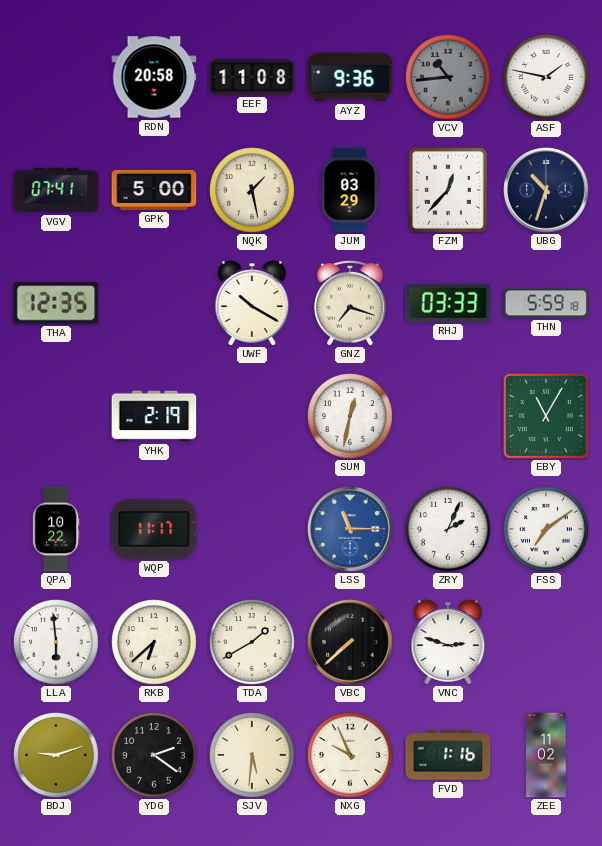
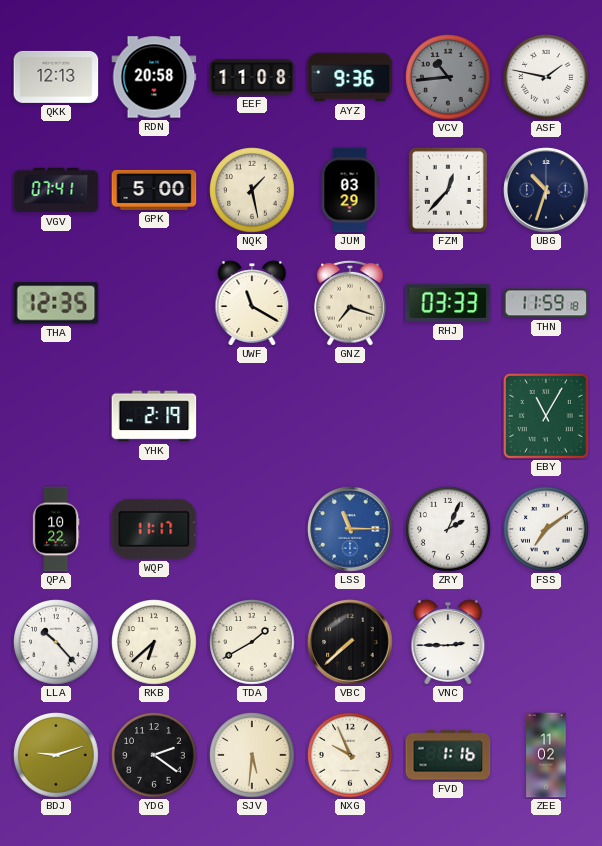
QKK: none -> 12:13 (56, 77)
UWF: 10:20 -> 11:20 (252, 303)
THN: 5:59 -> 11:59 (546, 303)
SUM: 12:32 -> none (350, 416)
LLA: 5:59 -> 10:23 (56, 642)
VNC: 2:48 -> 2:45 (448, 642)
